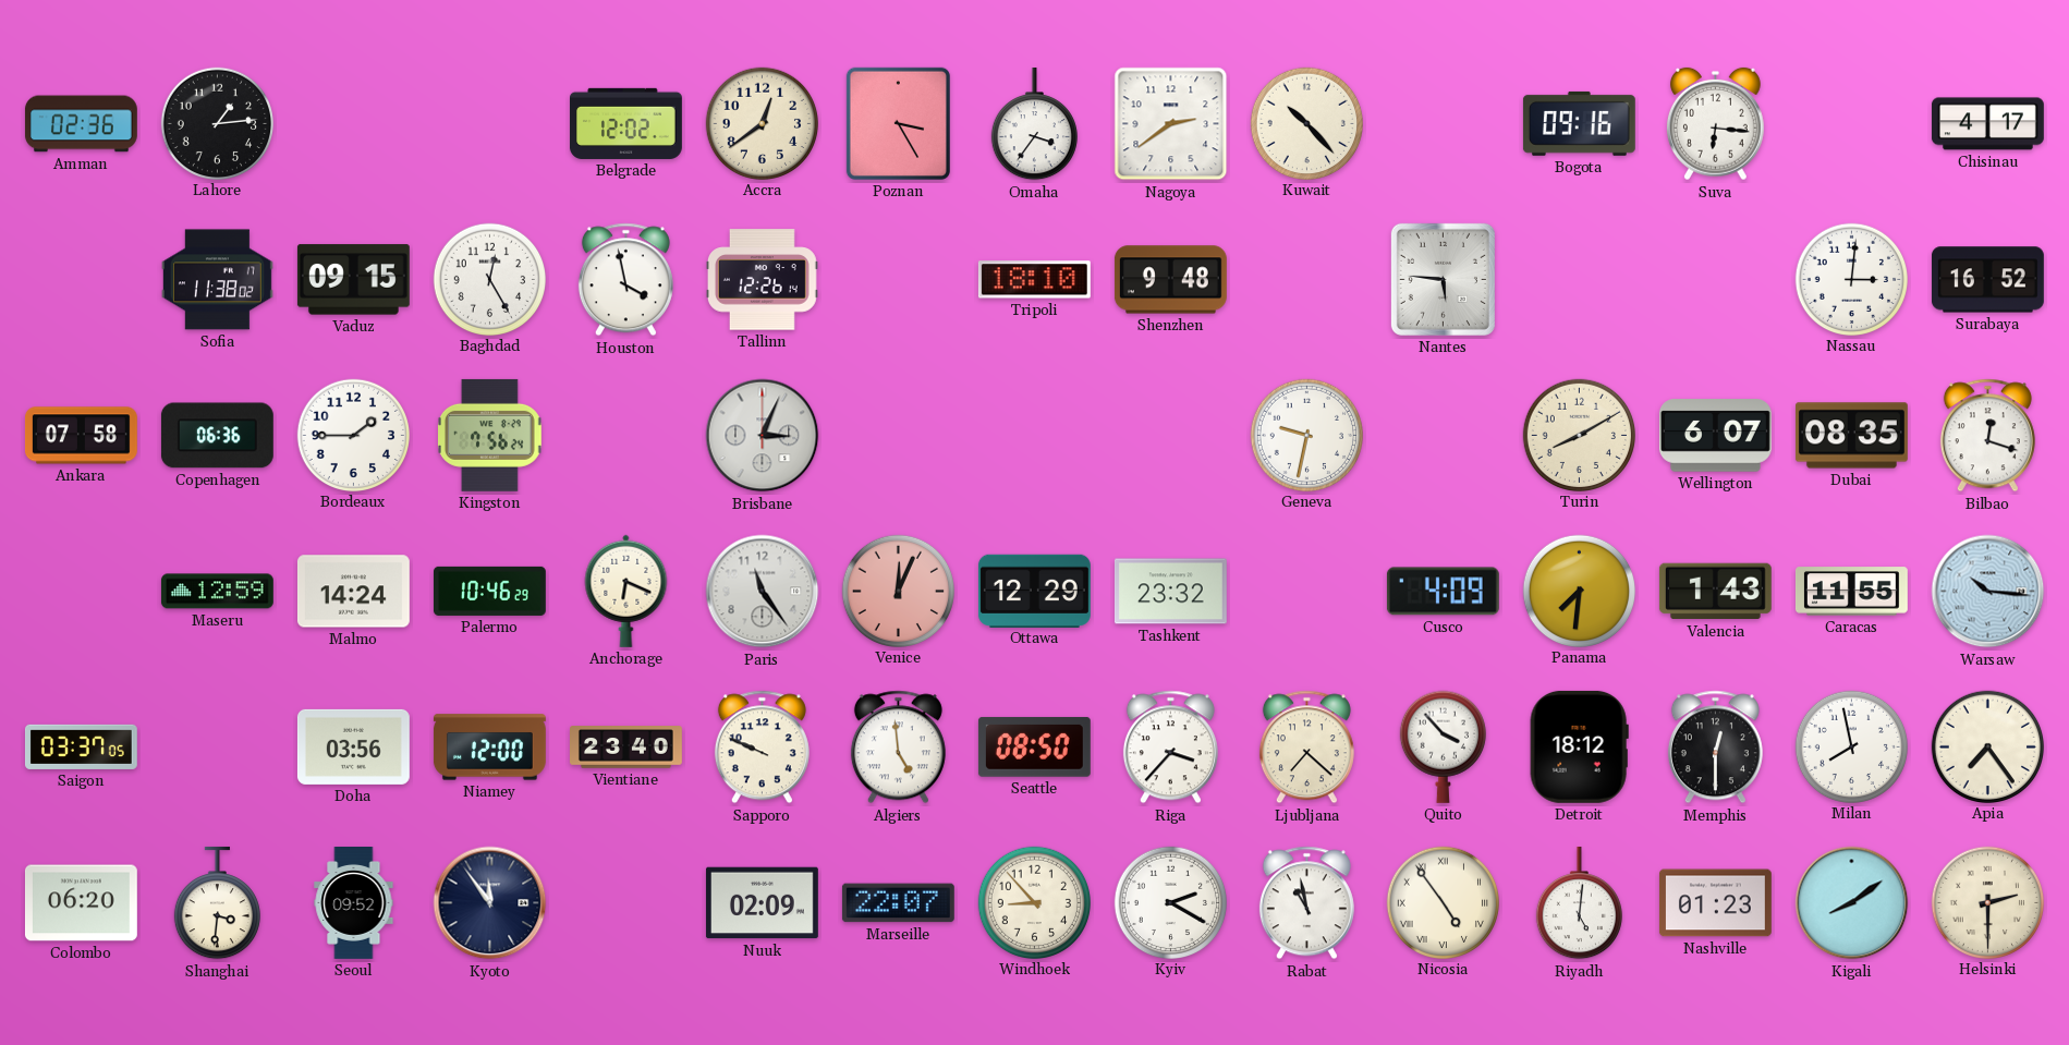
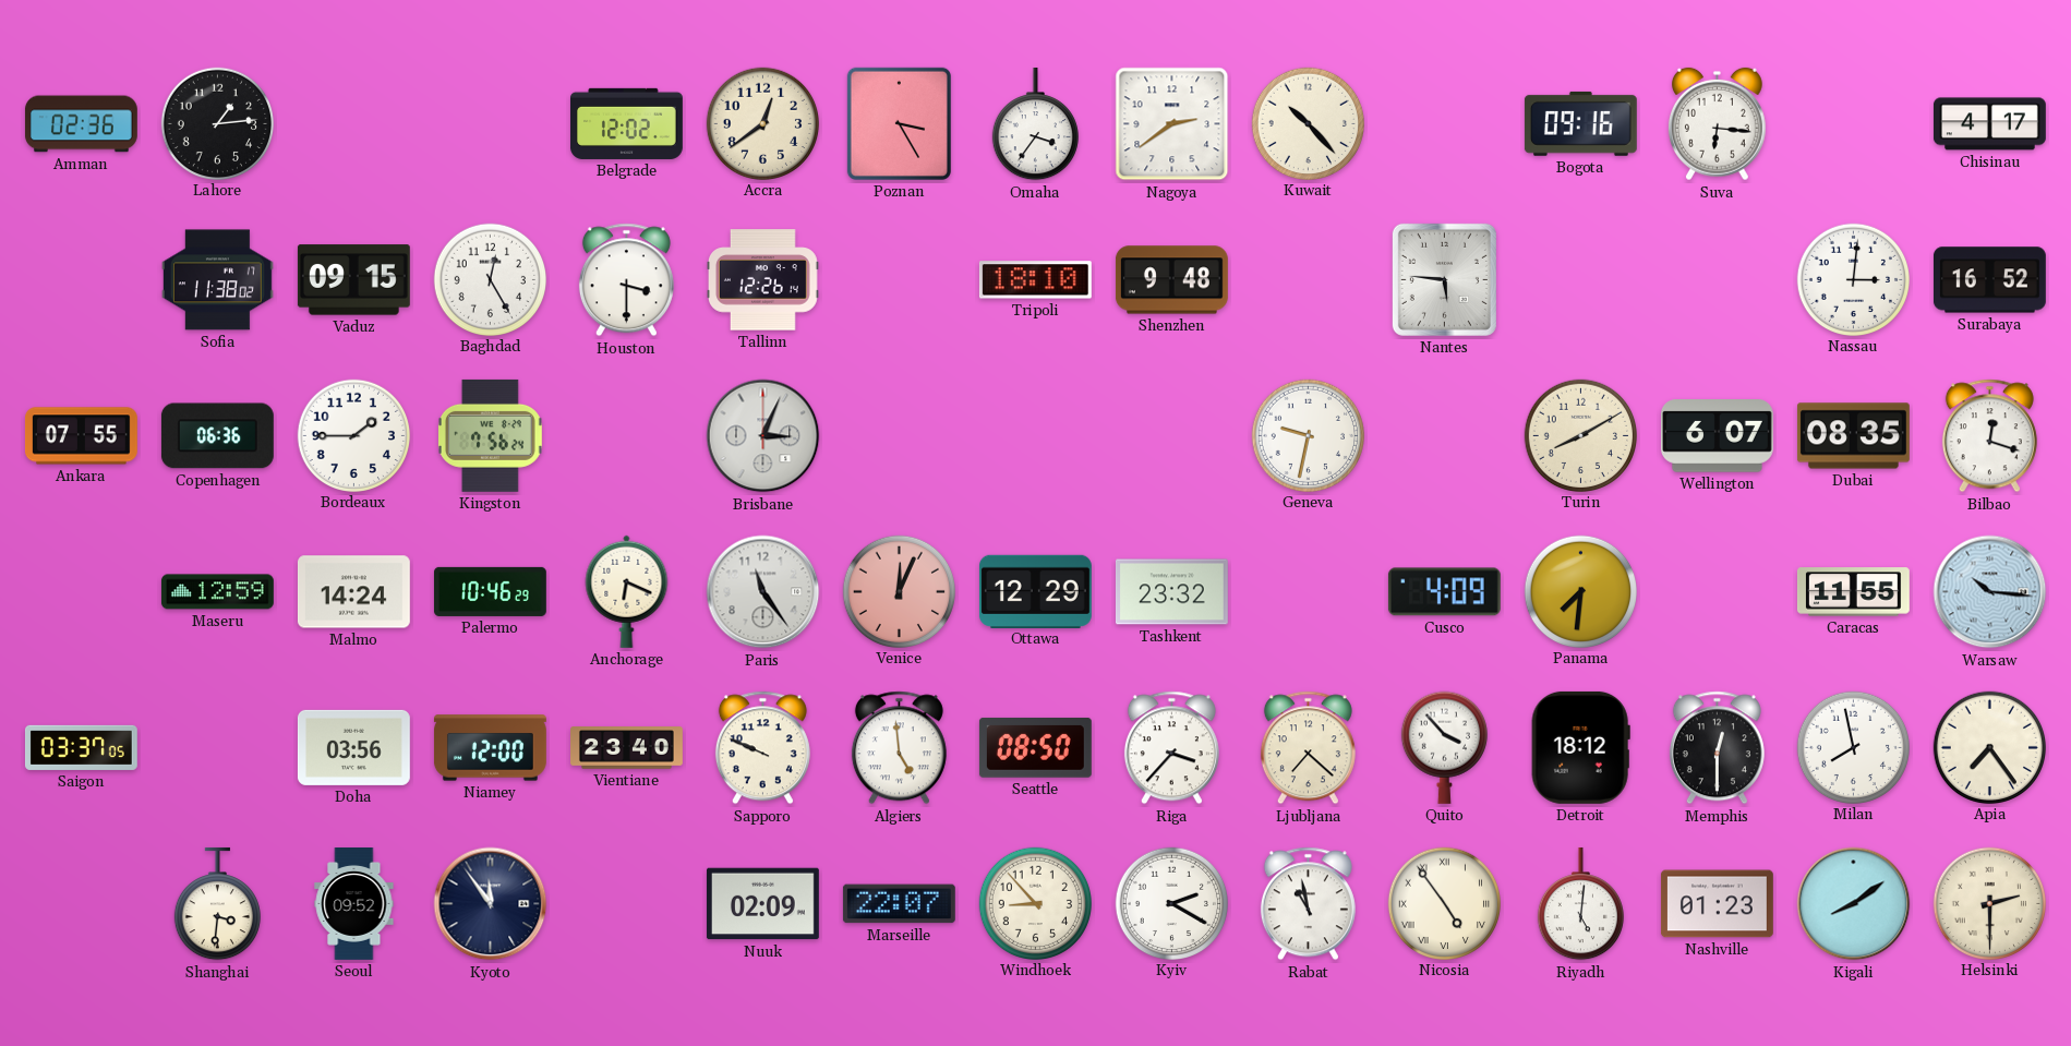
Houston: 3:58 -> 3:30 (626, 280)
Ankara: 07:58 -> 07:55 (81, 436)
Valencia: 1:43 -> none (1715, 592)
Colombo: 06:20 -> none (81, 903)
